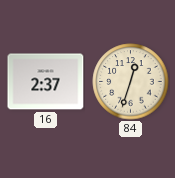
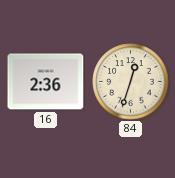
16: 2:37 -> 2:36 (46, 82)
